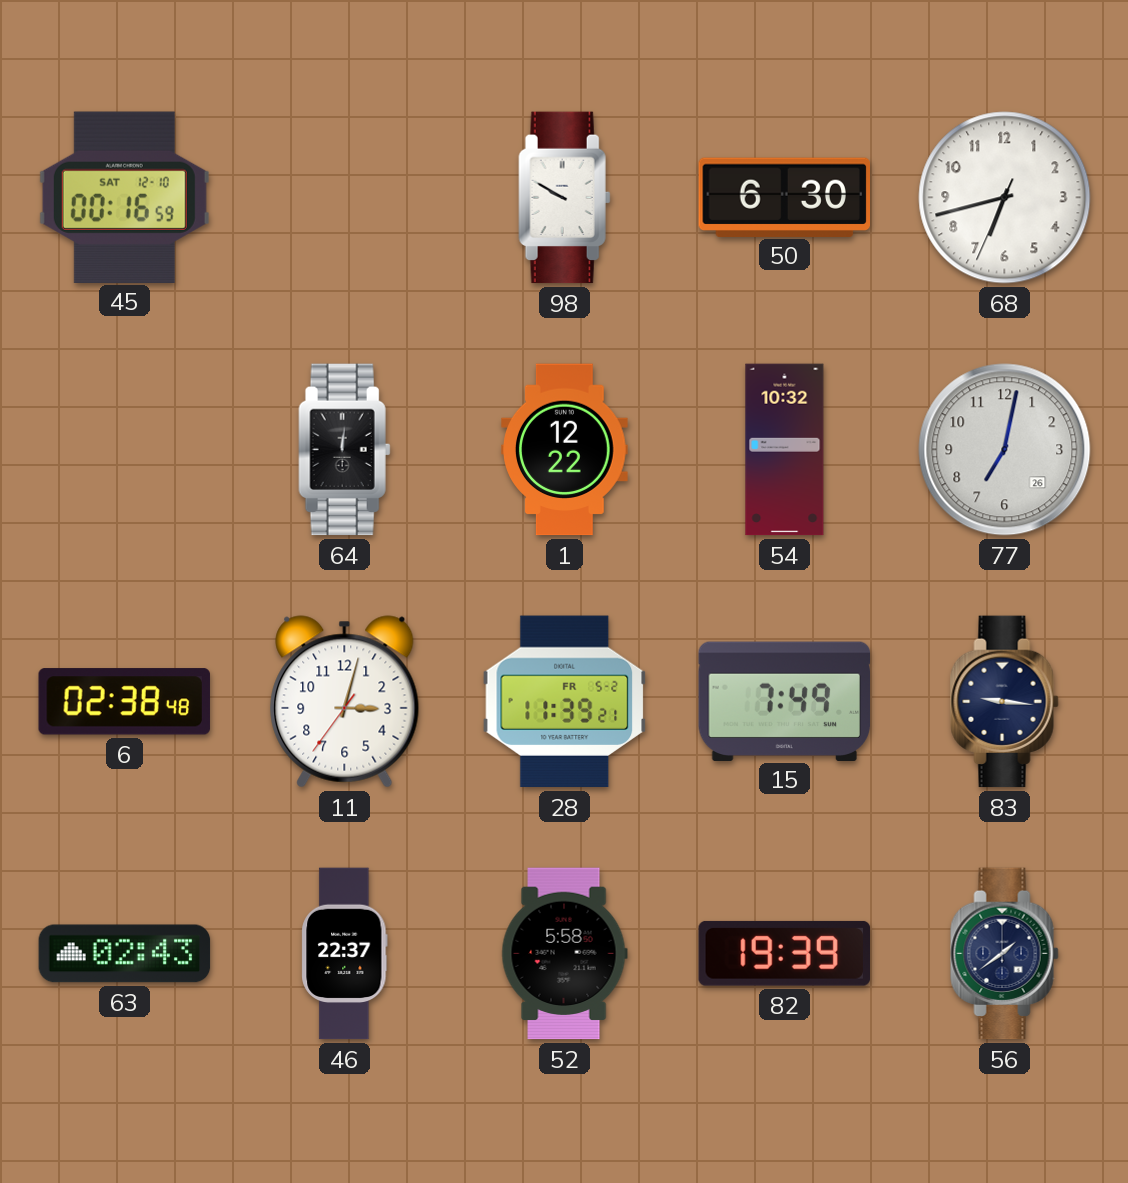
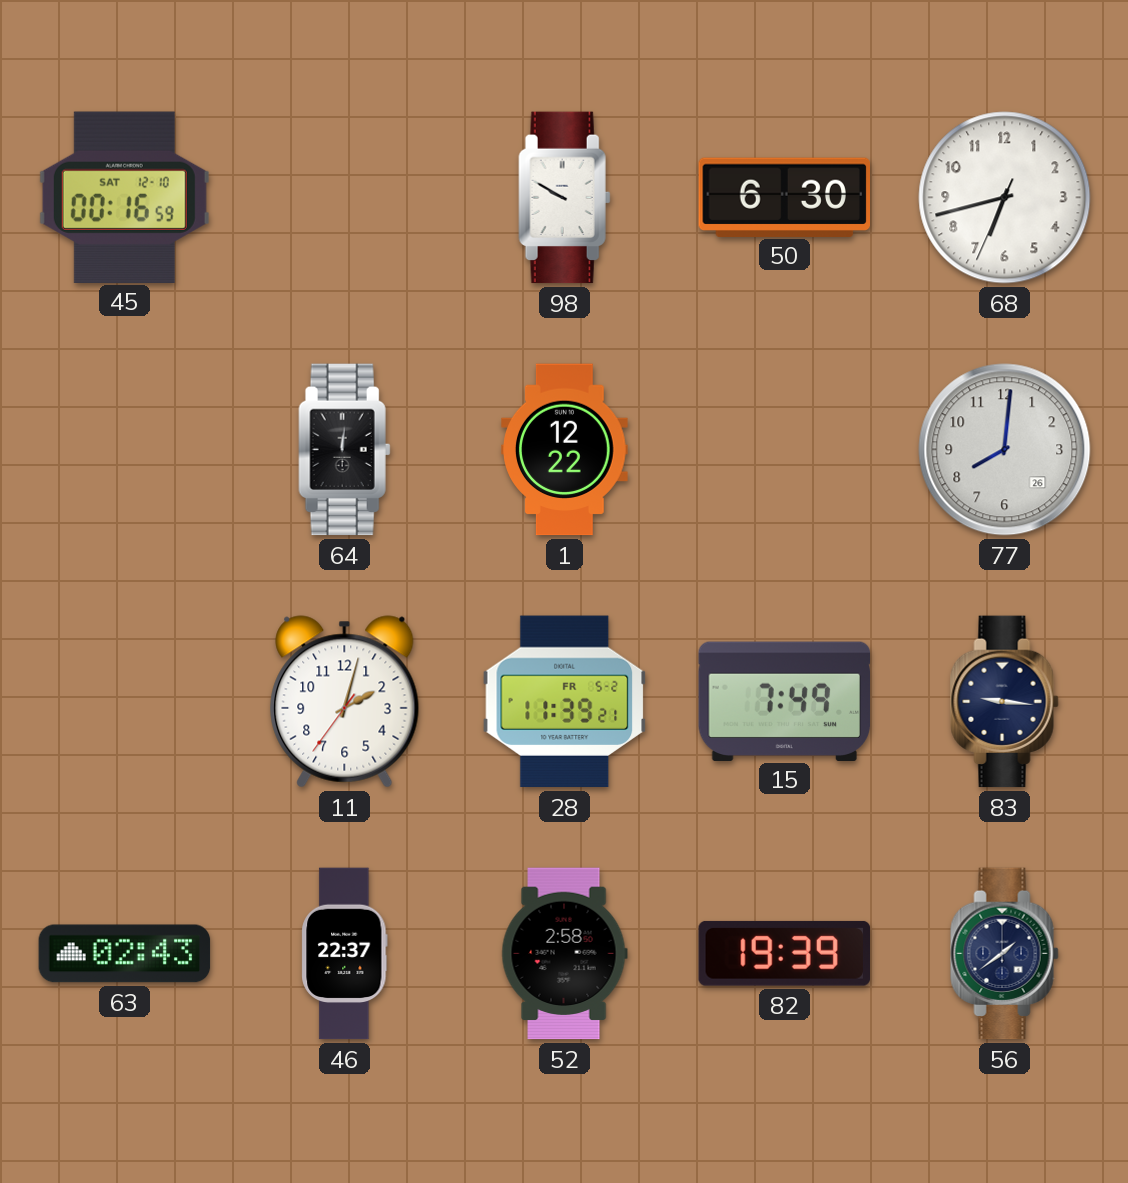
54: 10:32 -> none (785, 450)
77: 7:02 -> 8:01 (1005, 450)
6: 02:38 -> none (124, 702)
11: 3:02 -> 2:02 (345, 702)
52: 5:58 -> 2:58 (564, 954)
